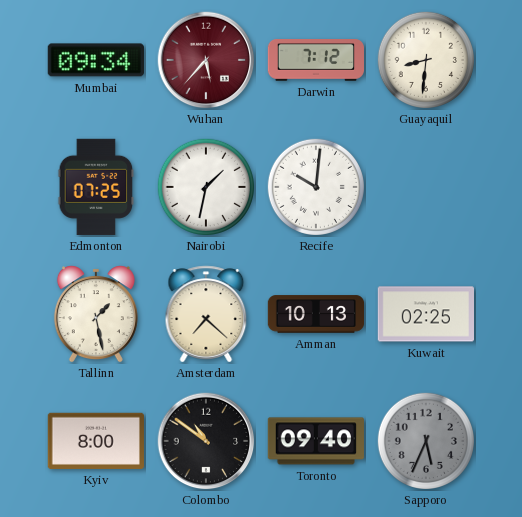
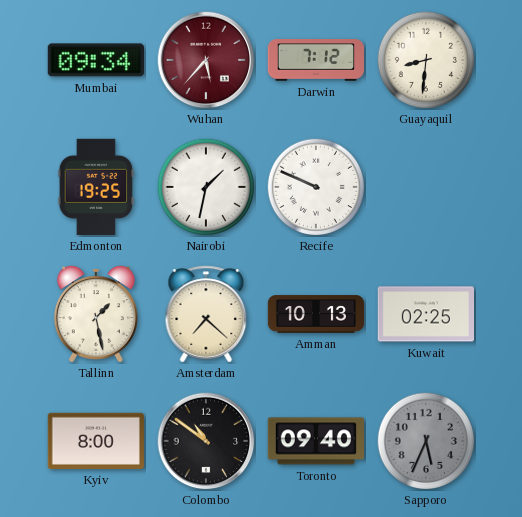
Edmonton: 07:25 -> 19:25 (96, 187)
Recife: 10:01 -> 9:49 (315, 186)
